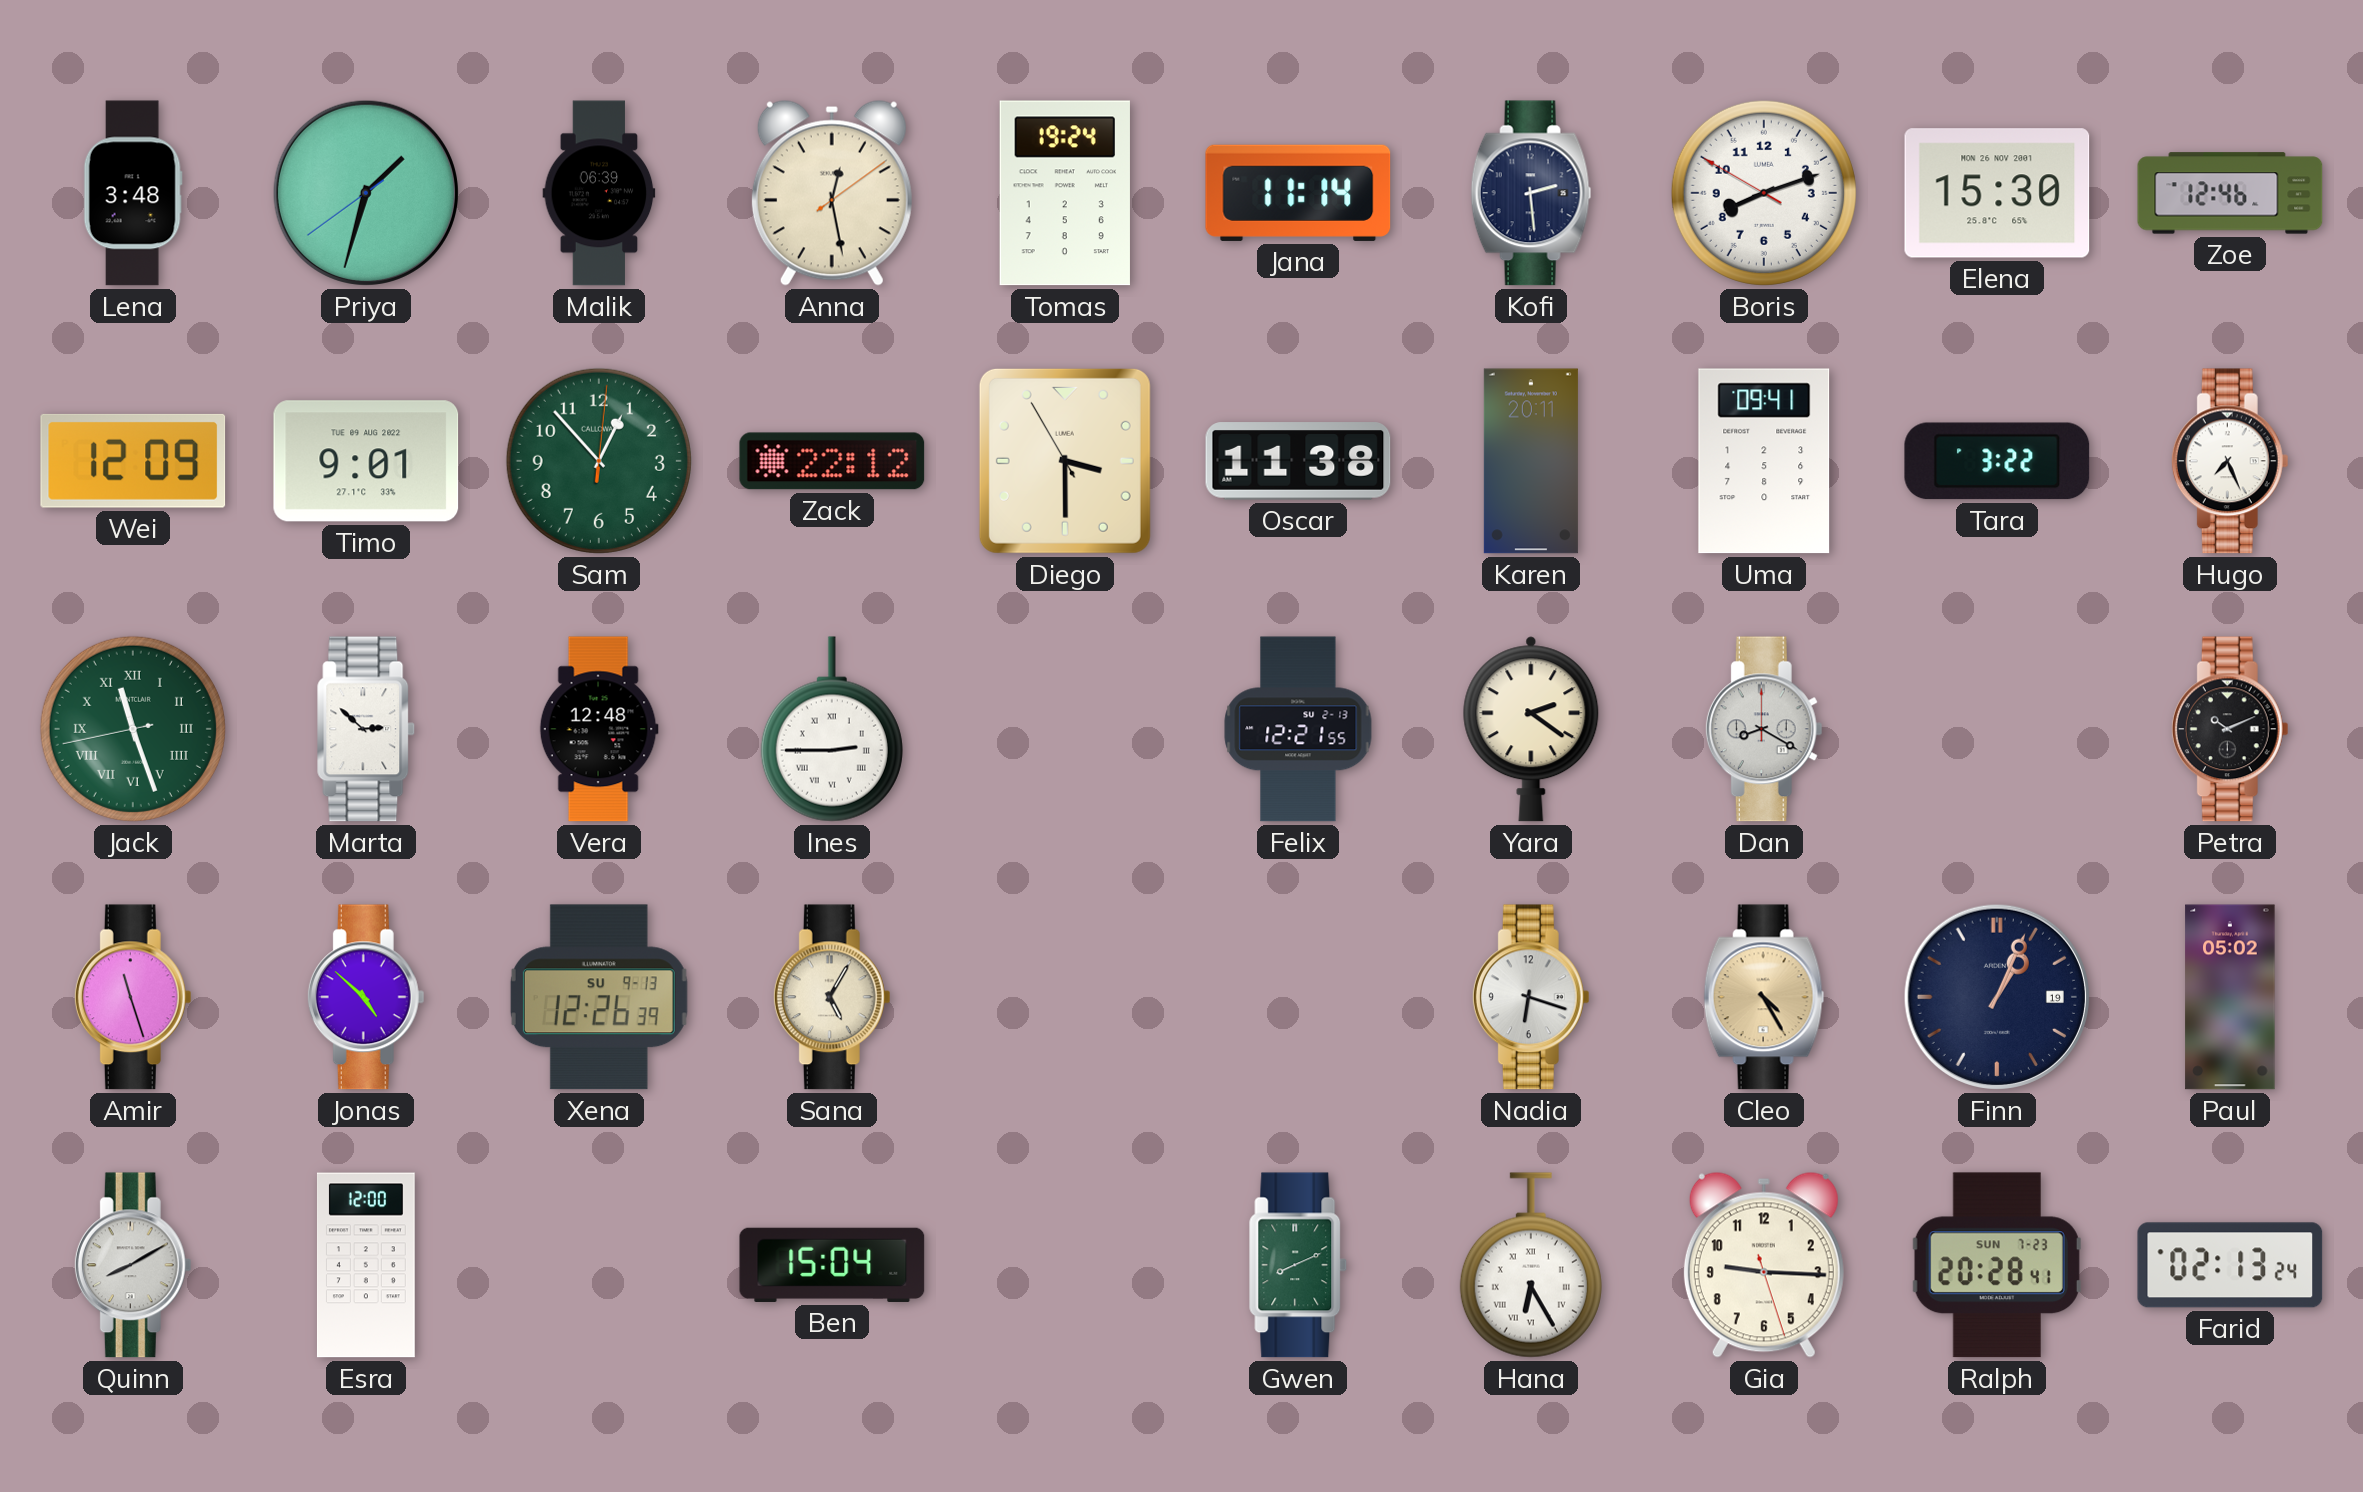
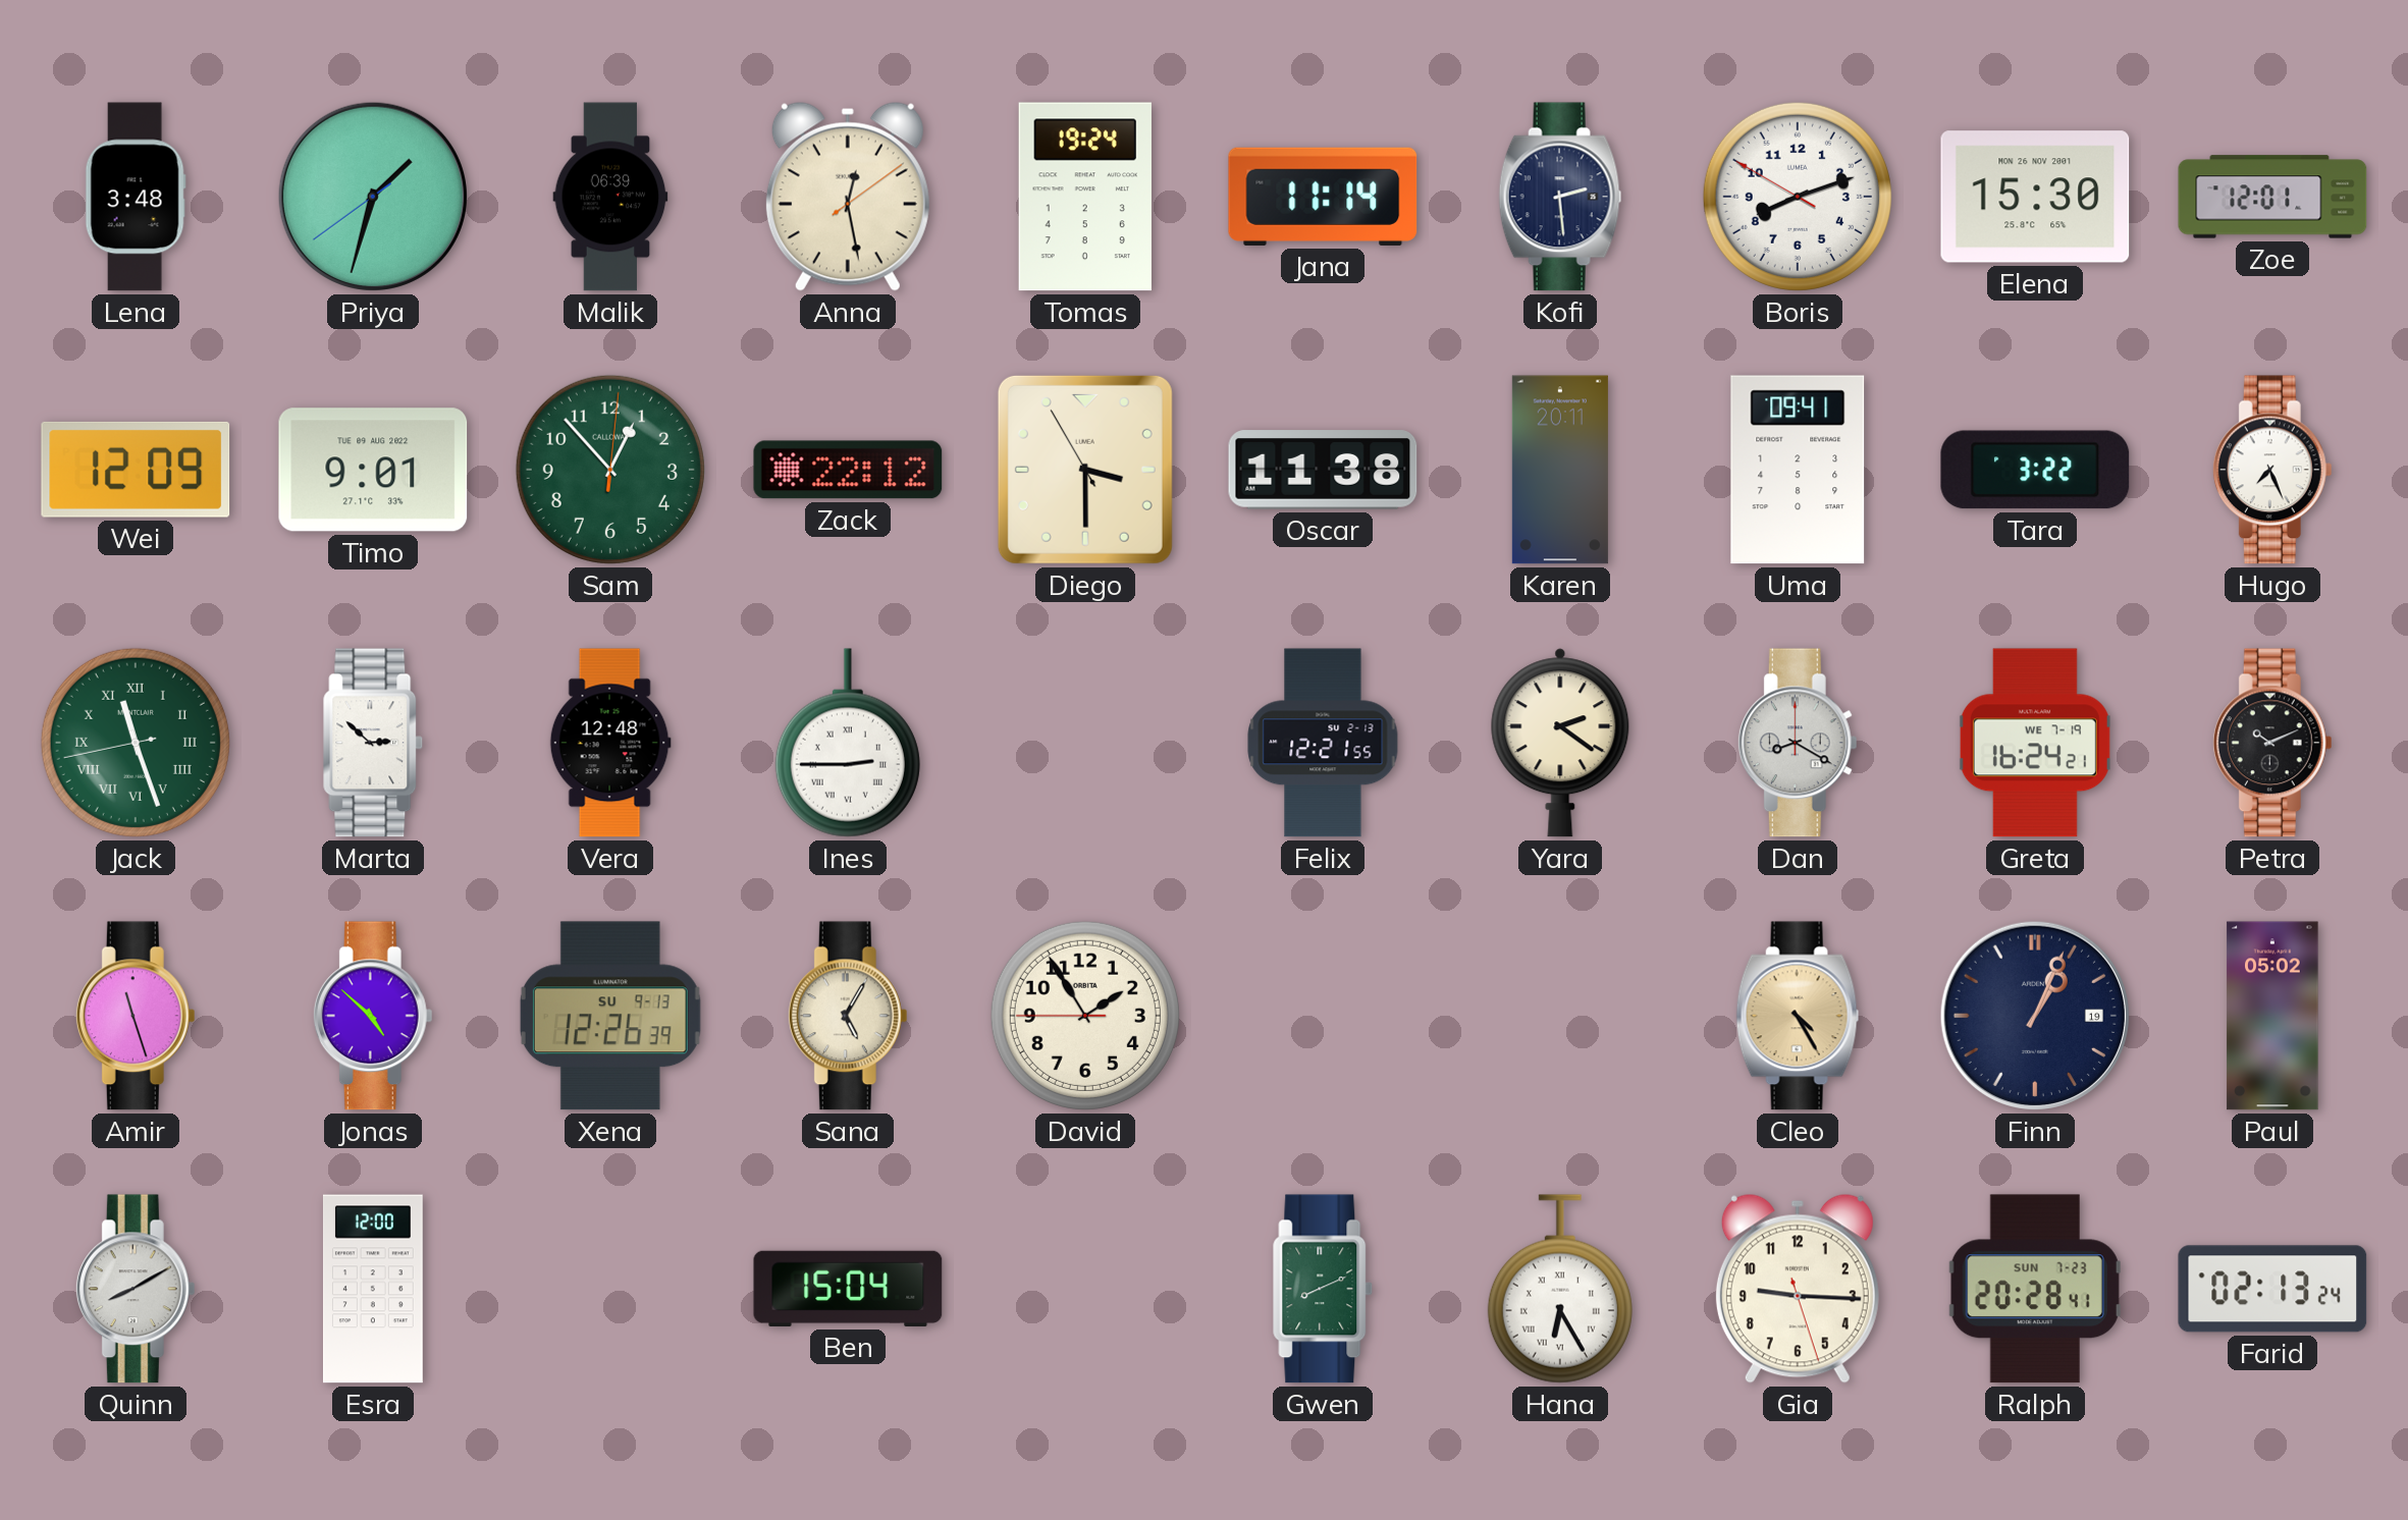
Zoe: 12:46 -> 12:01 (2272, 197)
Greta: none -> 16:24 (2035, 743)
David: none -> 1:54 (1085, 1016)
Nadia: 6:18 -> none (1531, 997)
